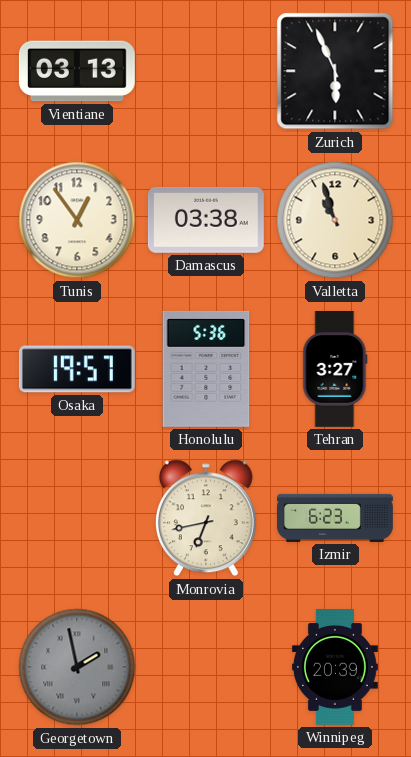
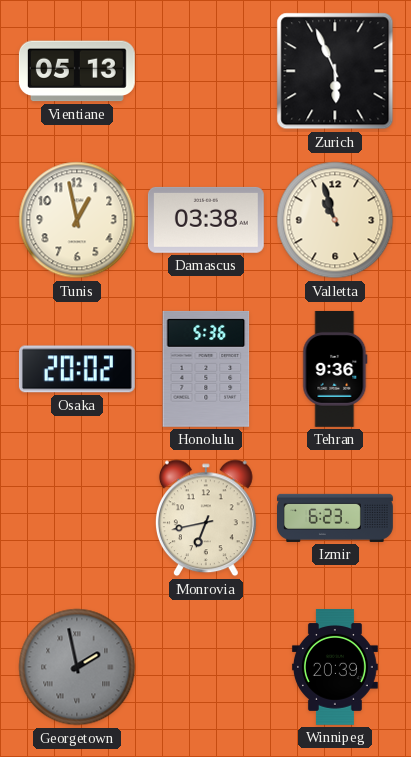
Vientiane: 03:13 -> 05:13 (77, 71)
Tunis: 12:54 -> 12:58 (77, 220)
Osaka: 19:57 -> 20:02 (77, 369)
Tehran: 3:27 -> 9:36 (335, 369)
